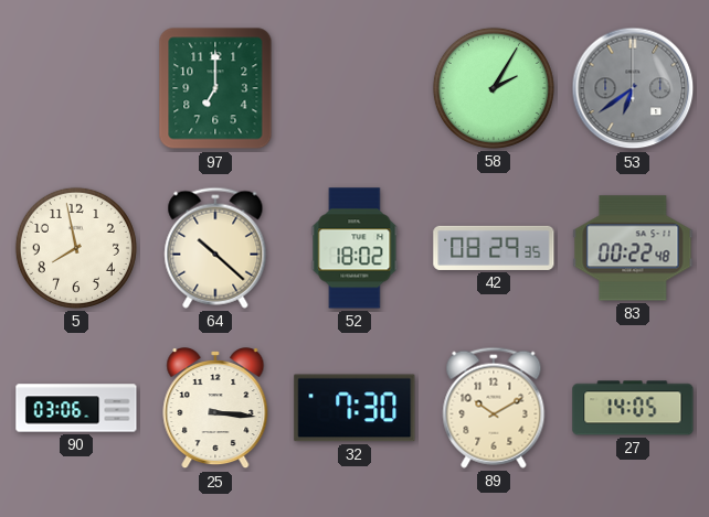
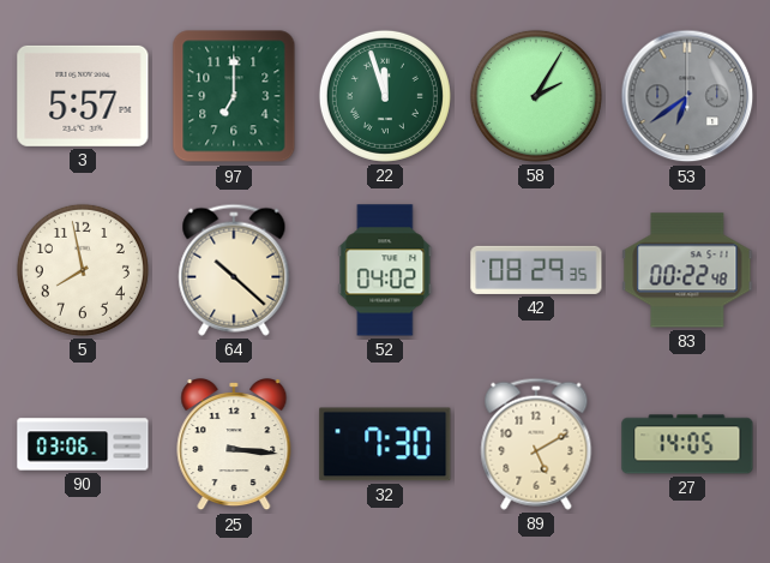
3: none -> 5:57 (83, 96)
22: none -> 11:57 (385, 96)
52: 18:02 -> 04:02 (385, 270)
89: 10:10 -> 5:10 (536, 444)
